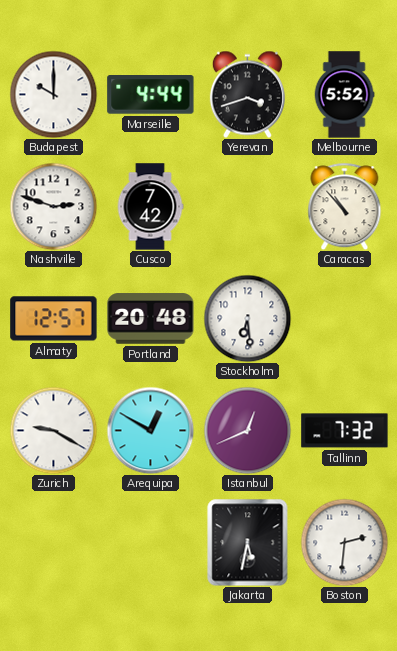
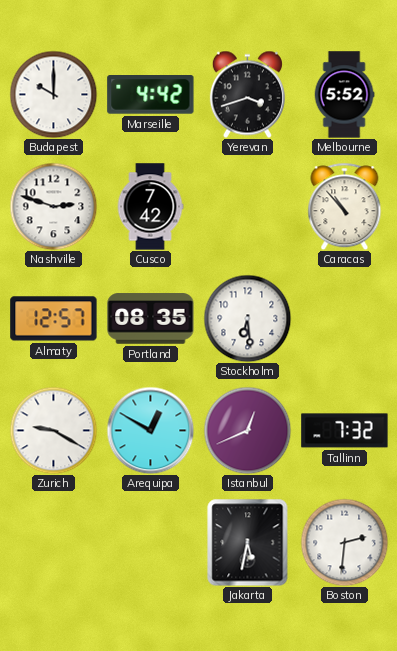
Marseille: 4:44 -> 4:42 (151, 95)
Portland: 20:48 -> 08:35 (151, 319)
